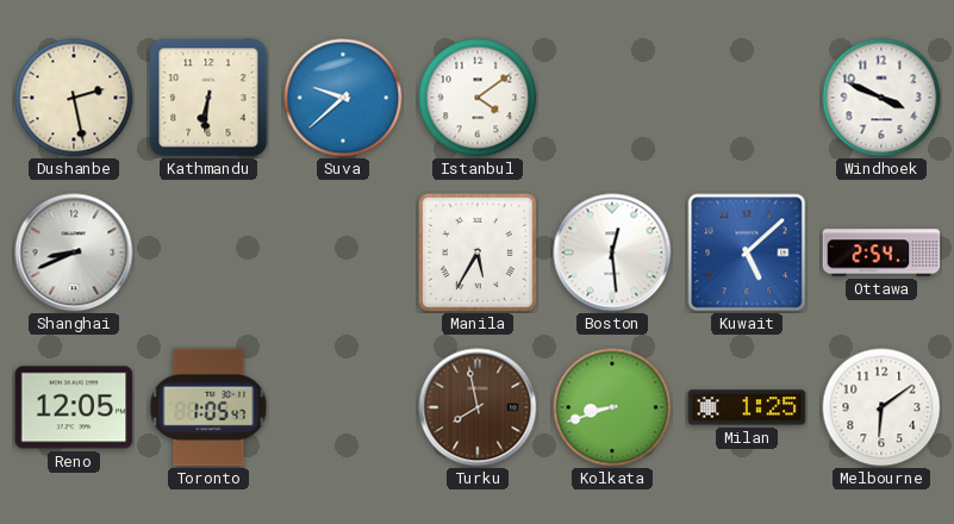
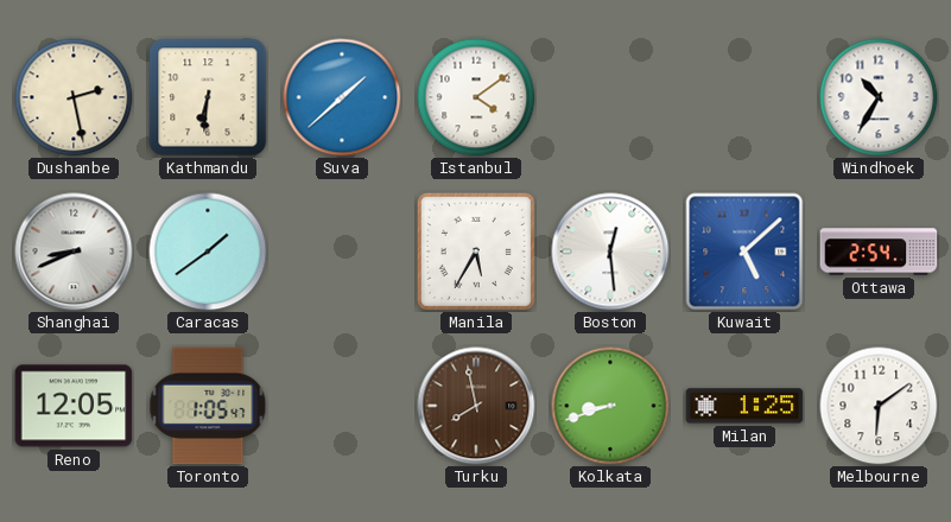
Suva: 9:38 -> 1:38 (342, 97)
Windhoek: 3:49 -> 10:35 (879, 97)
Caracas: none -> 1:39 (208, 252)
